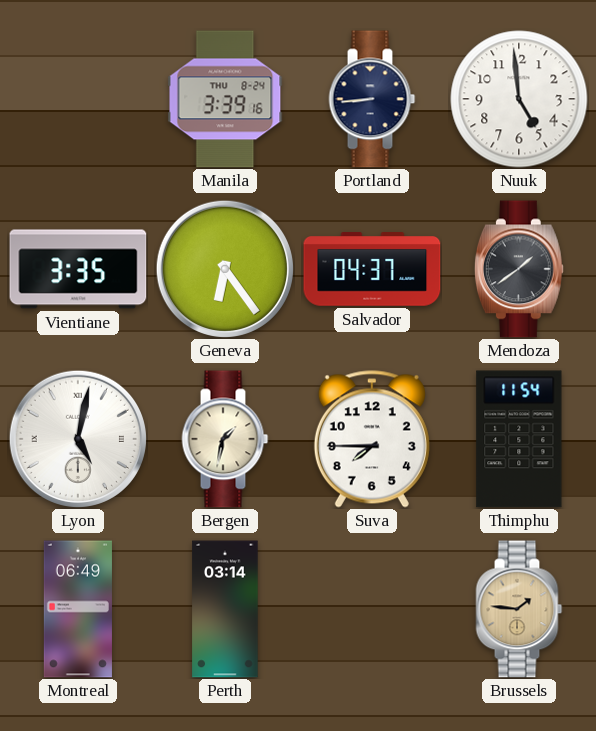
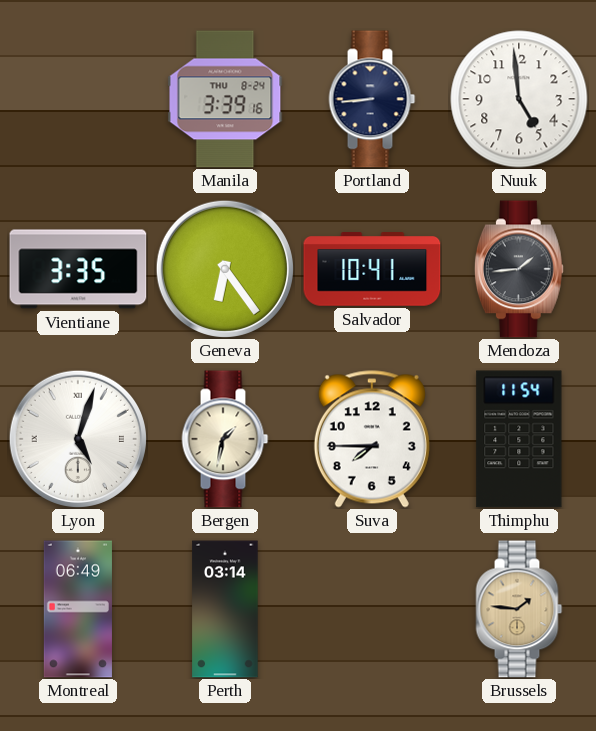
Salvador: 04:37 -> 10:41 (372, 269)
Mendoza: 1:39 -> 1:44 (519, 269)
Lyon: 5:02 -> 5:03 (77, 438)
